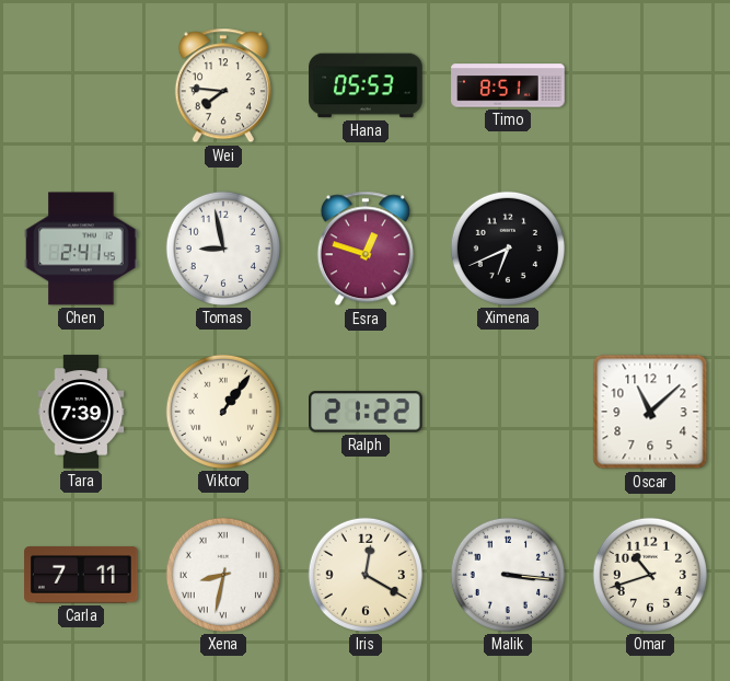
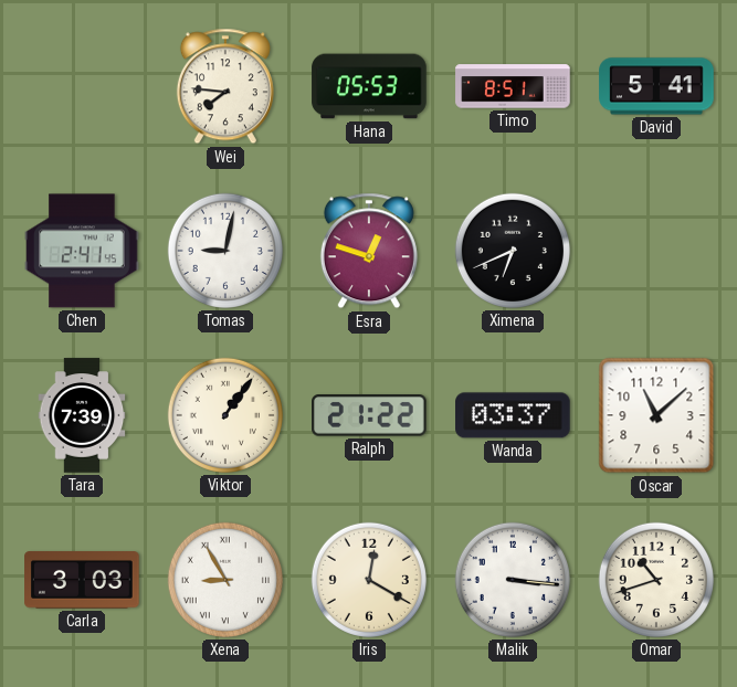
David: none -> 5:41 (656, 86)
Tomas: 8:58 -> 9:02 (225, 251)
Wanda: none -> 03:37 (513, 415)
Carla: 7:11 -> 3:03 (82, 580)
Xena: 8:32 -> 8:55 (225, 580)
